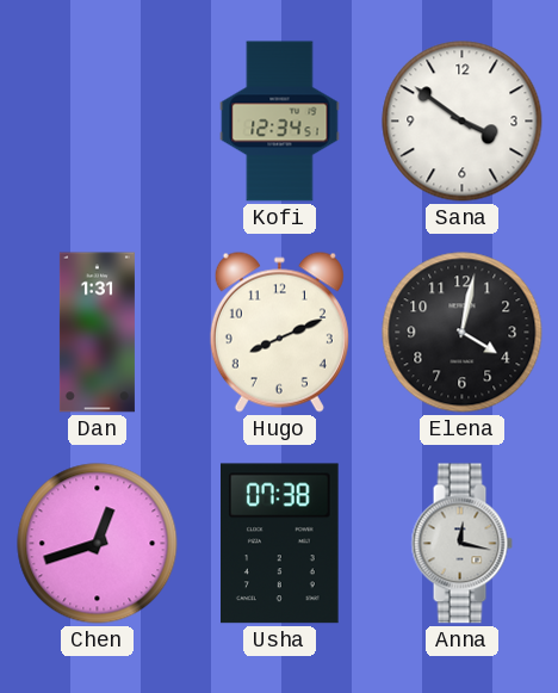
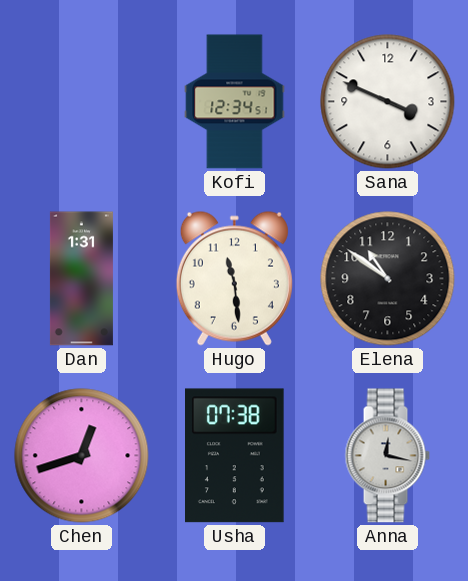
Sana: 3:51 -> 3:49 (388, 102)
Hugo: 8:11 -> 11:29 (234, 278)
Elena: 4:02 -> 10:51 (388, 279)
